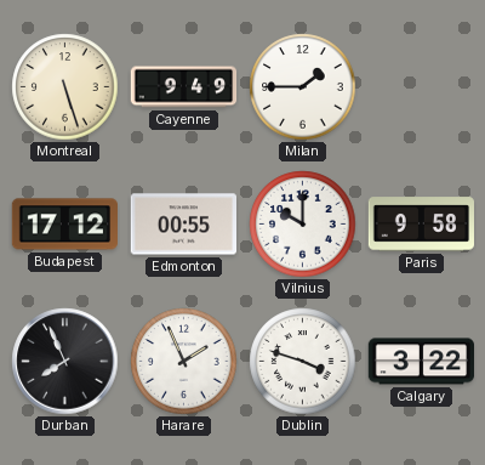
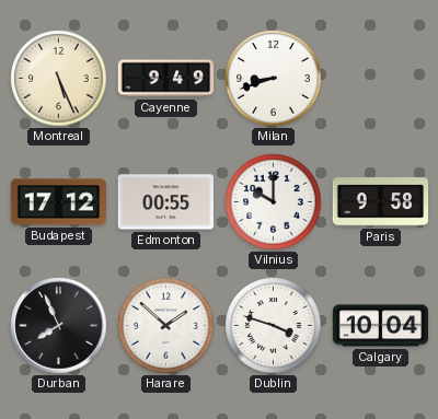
Montreal: 5:27 -> 5:26 (59, 79)
Milan: 1:45 -> 8:42 (274, 79)
Harare: 1:56 -> 1:52 (166, 326)
Calgary: 3:22 -> 10:04 (381, 326)
